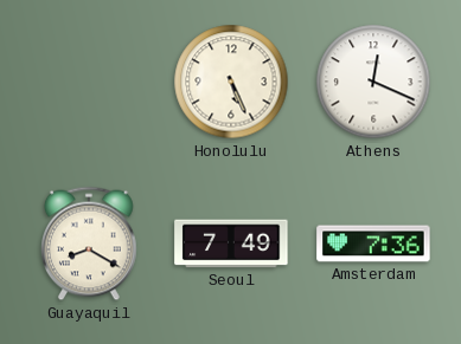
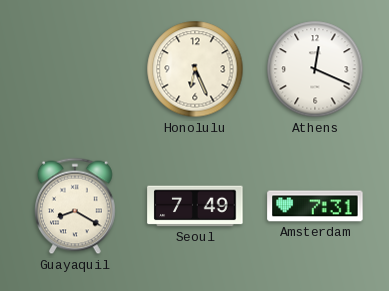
Honolulu: 5:26 -> 6:26 (195, 69)
Amsterdam: 7:36 -> 7:31 (315, 206)
